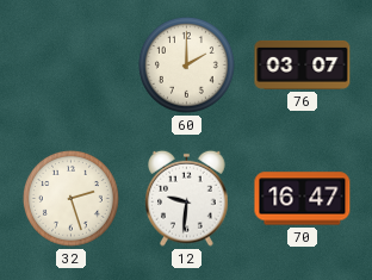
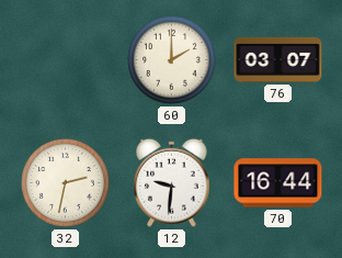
32: 2:27 -> 2:32 (65, 182)
70: 16:47 -> 16:44 (278, 183)
